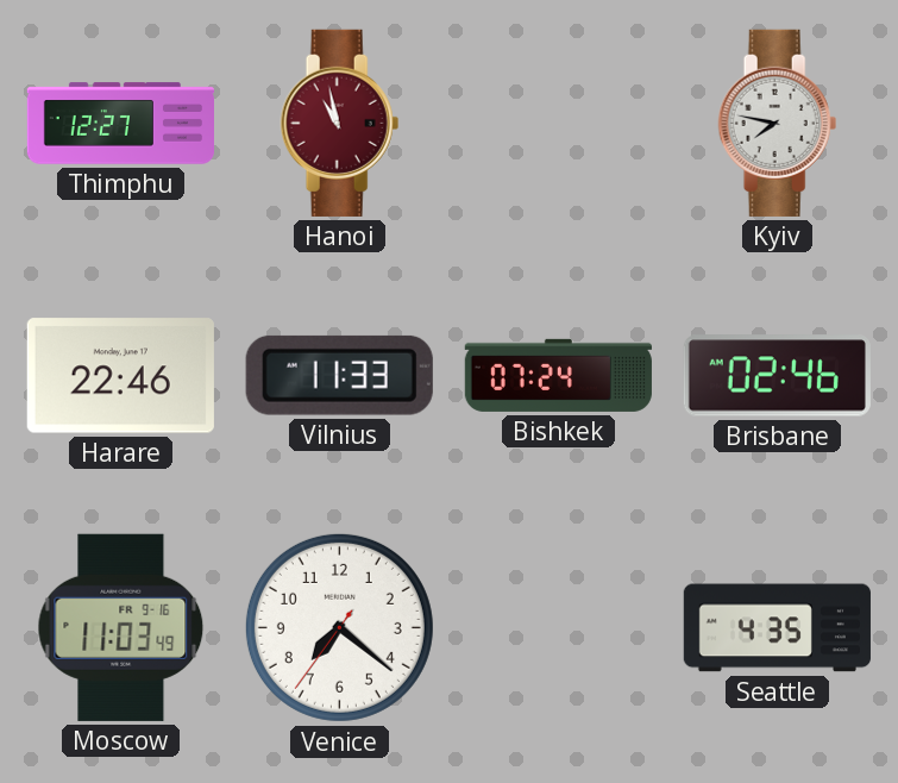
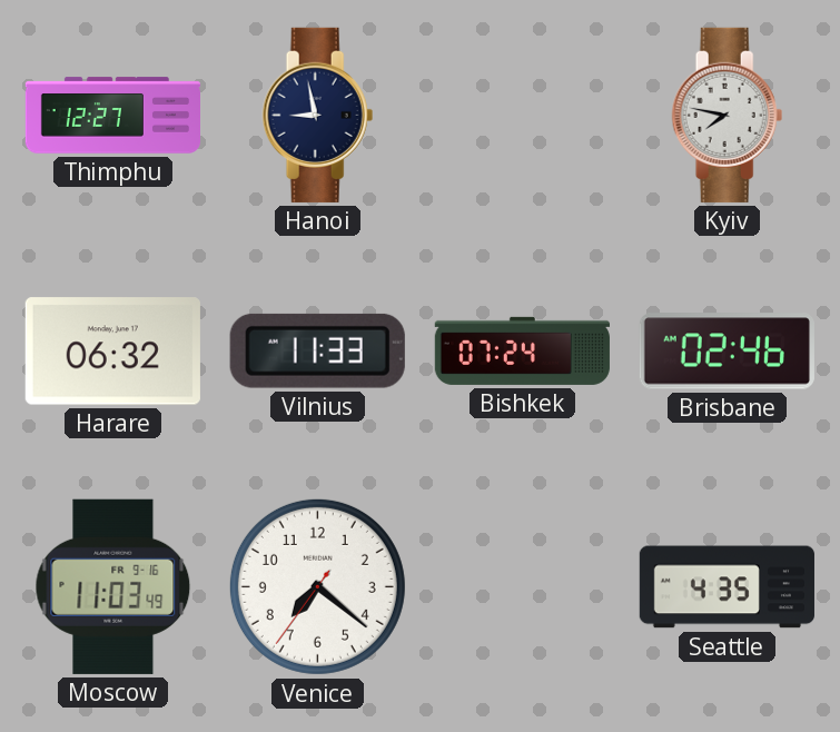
Hanoi: 10:58 -> 8:58 (318, 115)
Hanoi dial: burgundy -> navy (318, 115)
Harare: 22:46 -> 06:32 (112, 352)
